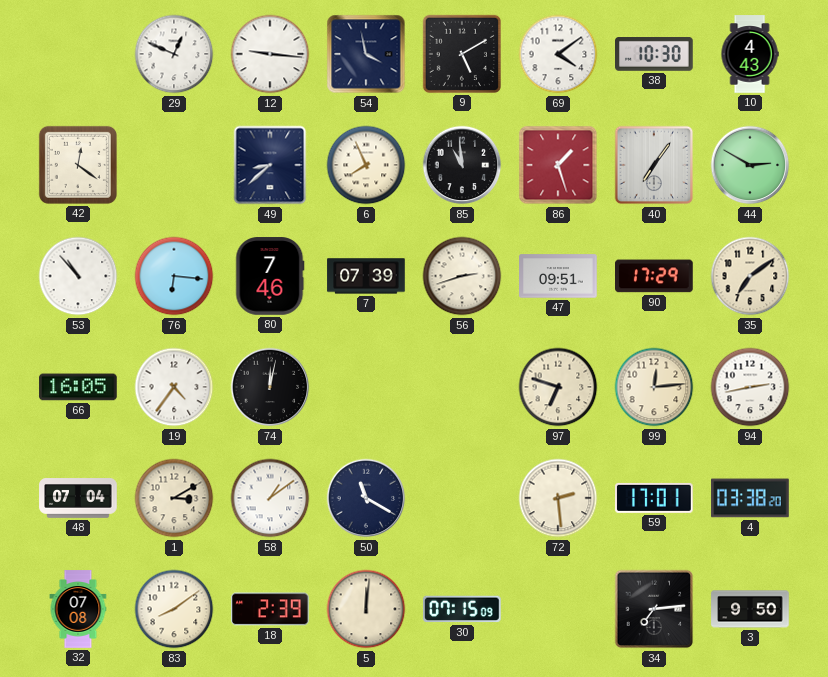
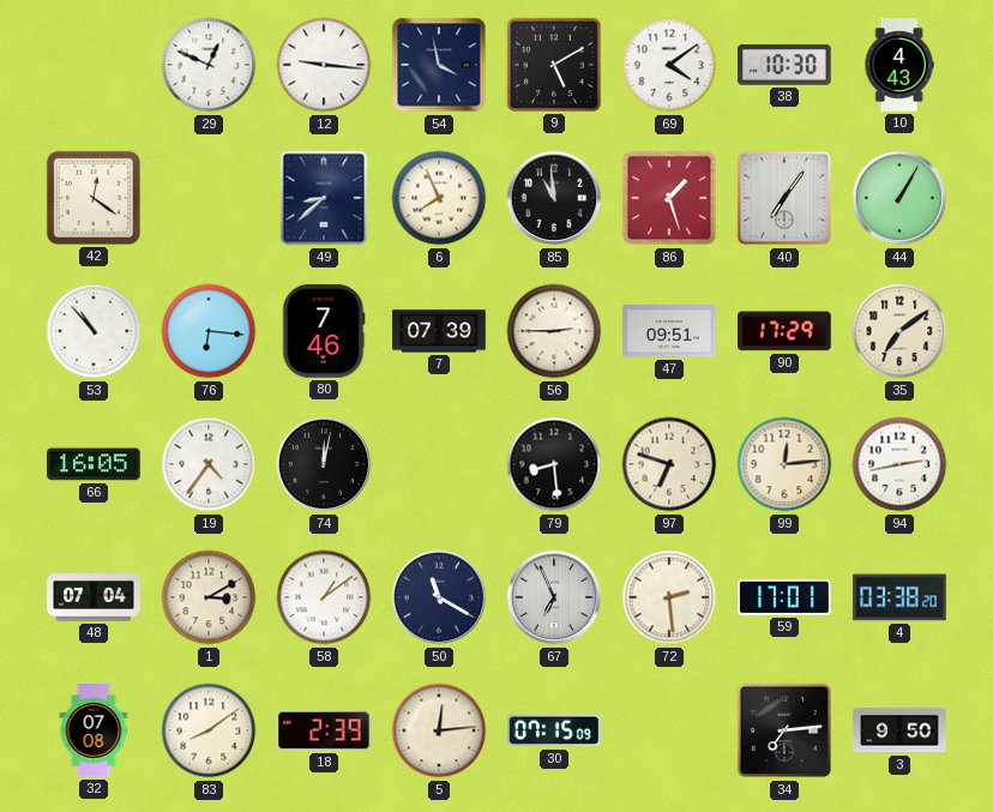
44: 2:50 -> 1:05 (899, 198)
56: 2:42 -> 2:45 (554, 331)
79: none -> 8:29 (554, 464)
67: none -> 6:56 (554, 597)
5: 12:01 -> 12:14 (439, 730)
